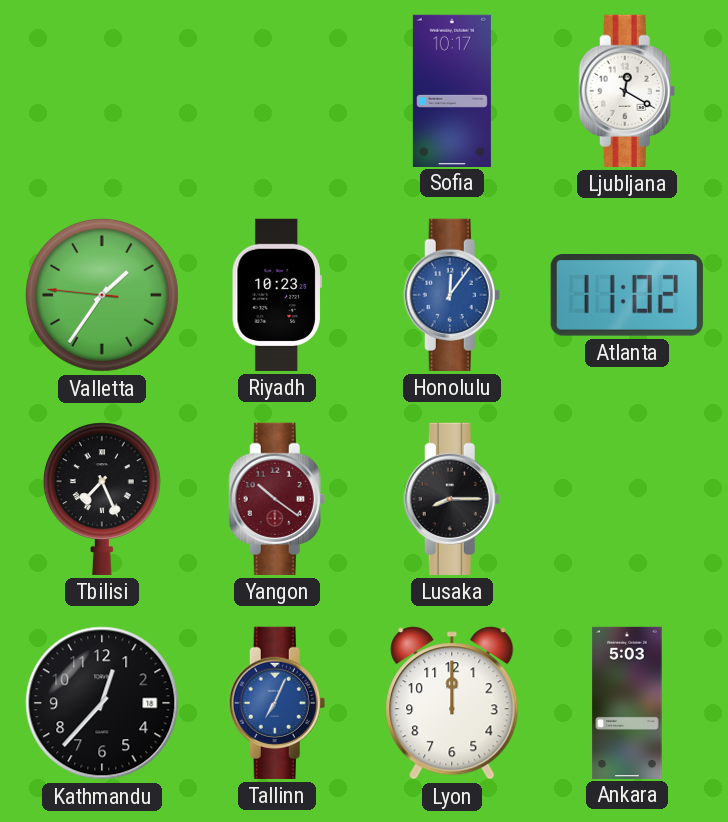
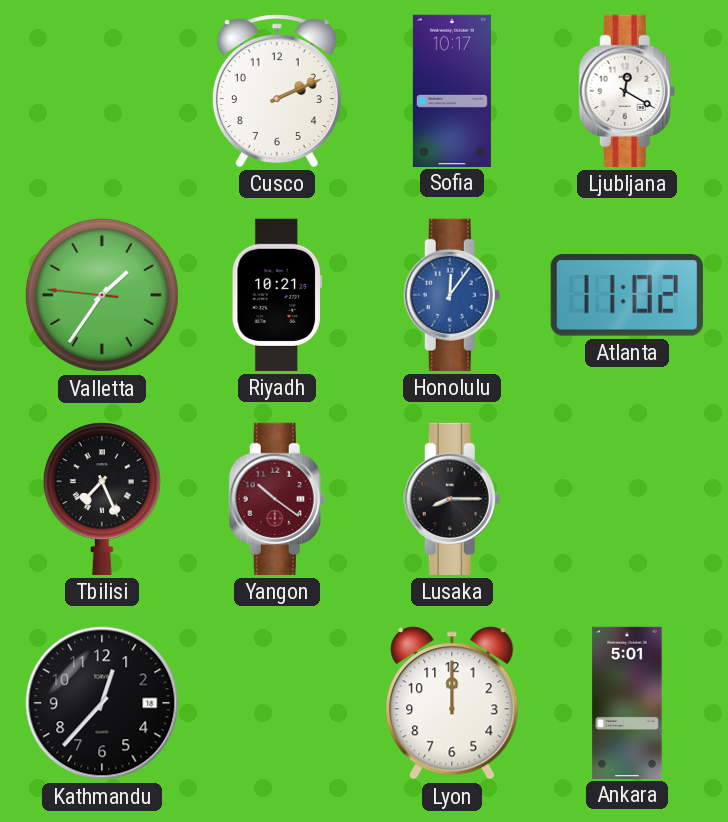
Cusco: none -> 2:11 (277, 91)
Riyadh: 10:23 -> 10:21 (277, 295)
Tallinn: 7:04 -> none (277, 703)
Ankara: 5:03 -> 5:01 (627, 702)
